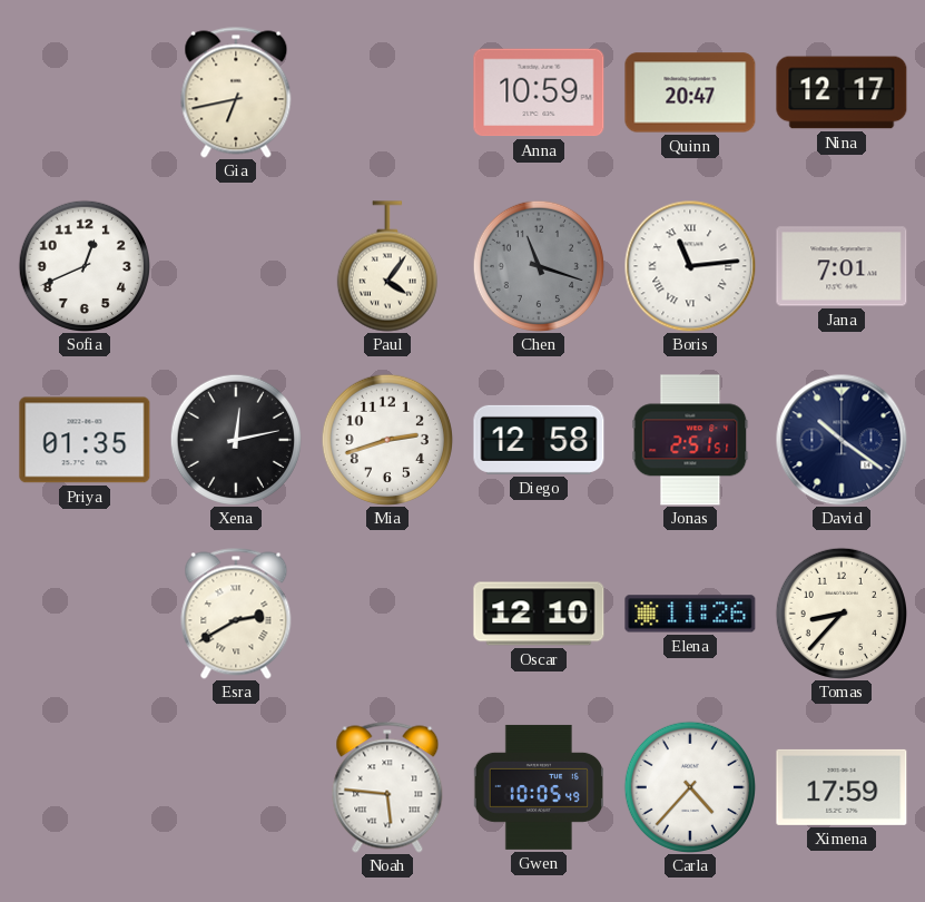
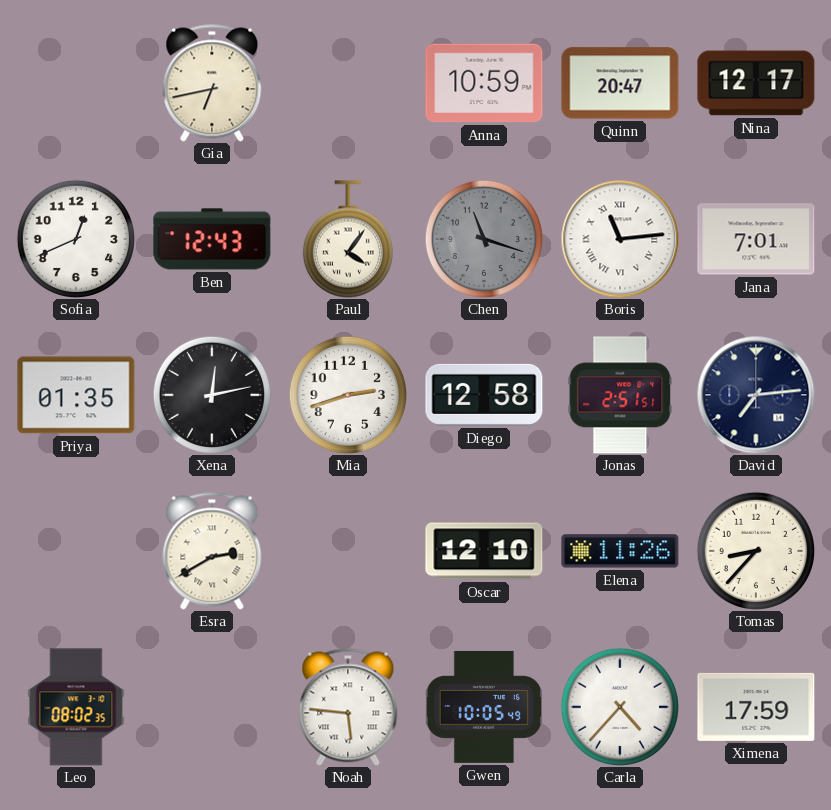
Ben: none -> 12:43 (212, 239)
David: 10:21 -> 7:14 (756, 395)
Leo: none -> 08:02 (76, 707)
